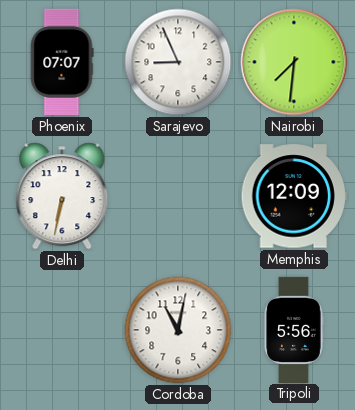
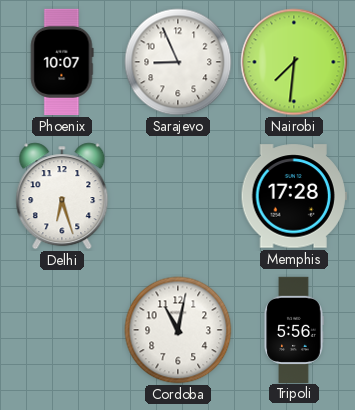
Phoenix: 07:07 -> 10:07 (62, 62)
Delhi: 6:32 -> 6:27 (62, 196)
Memphis: 12:09 -> 17:28 (294, 196)
